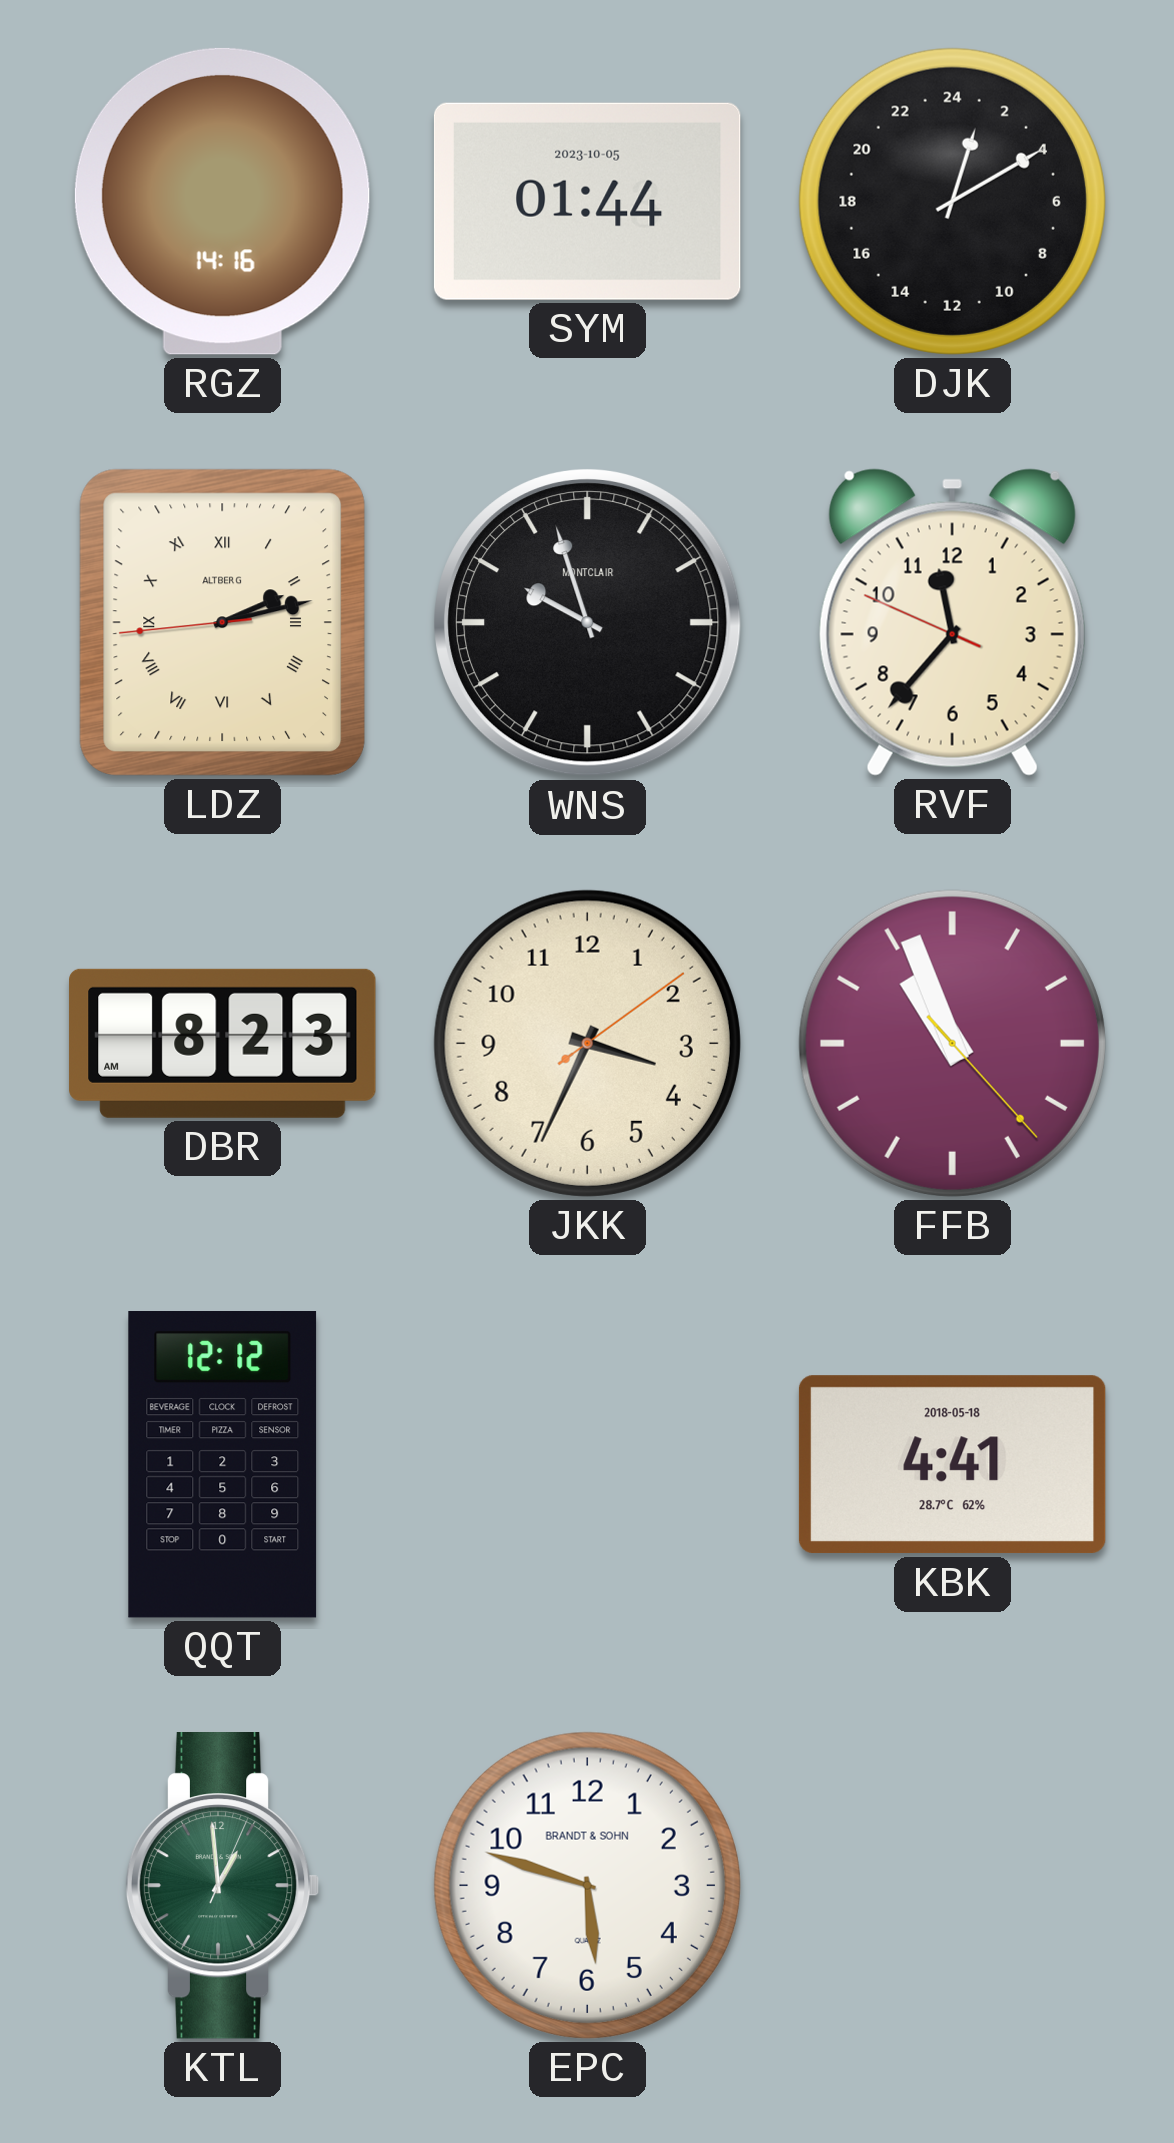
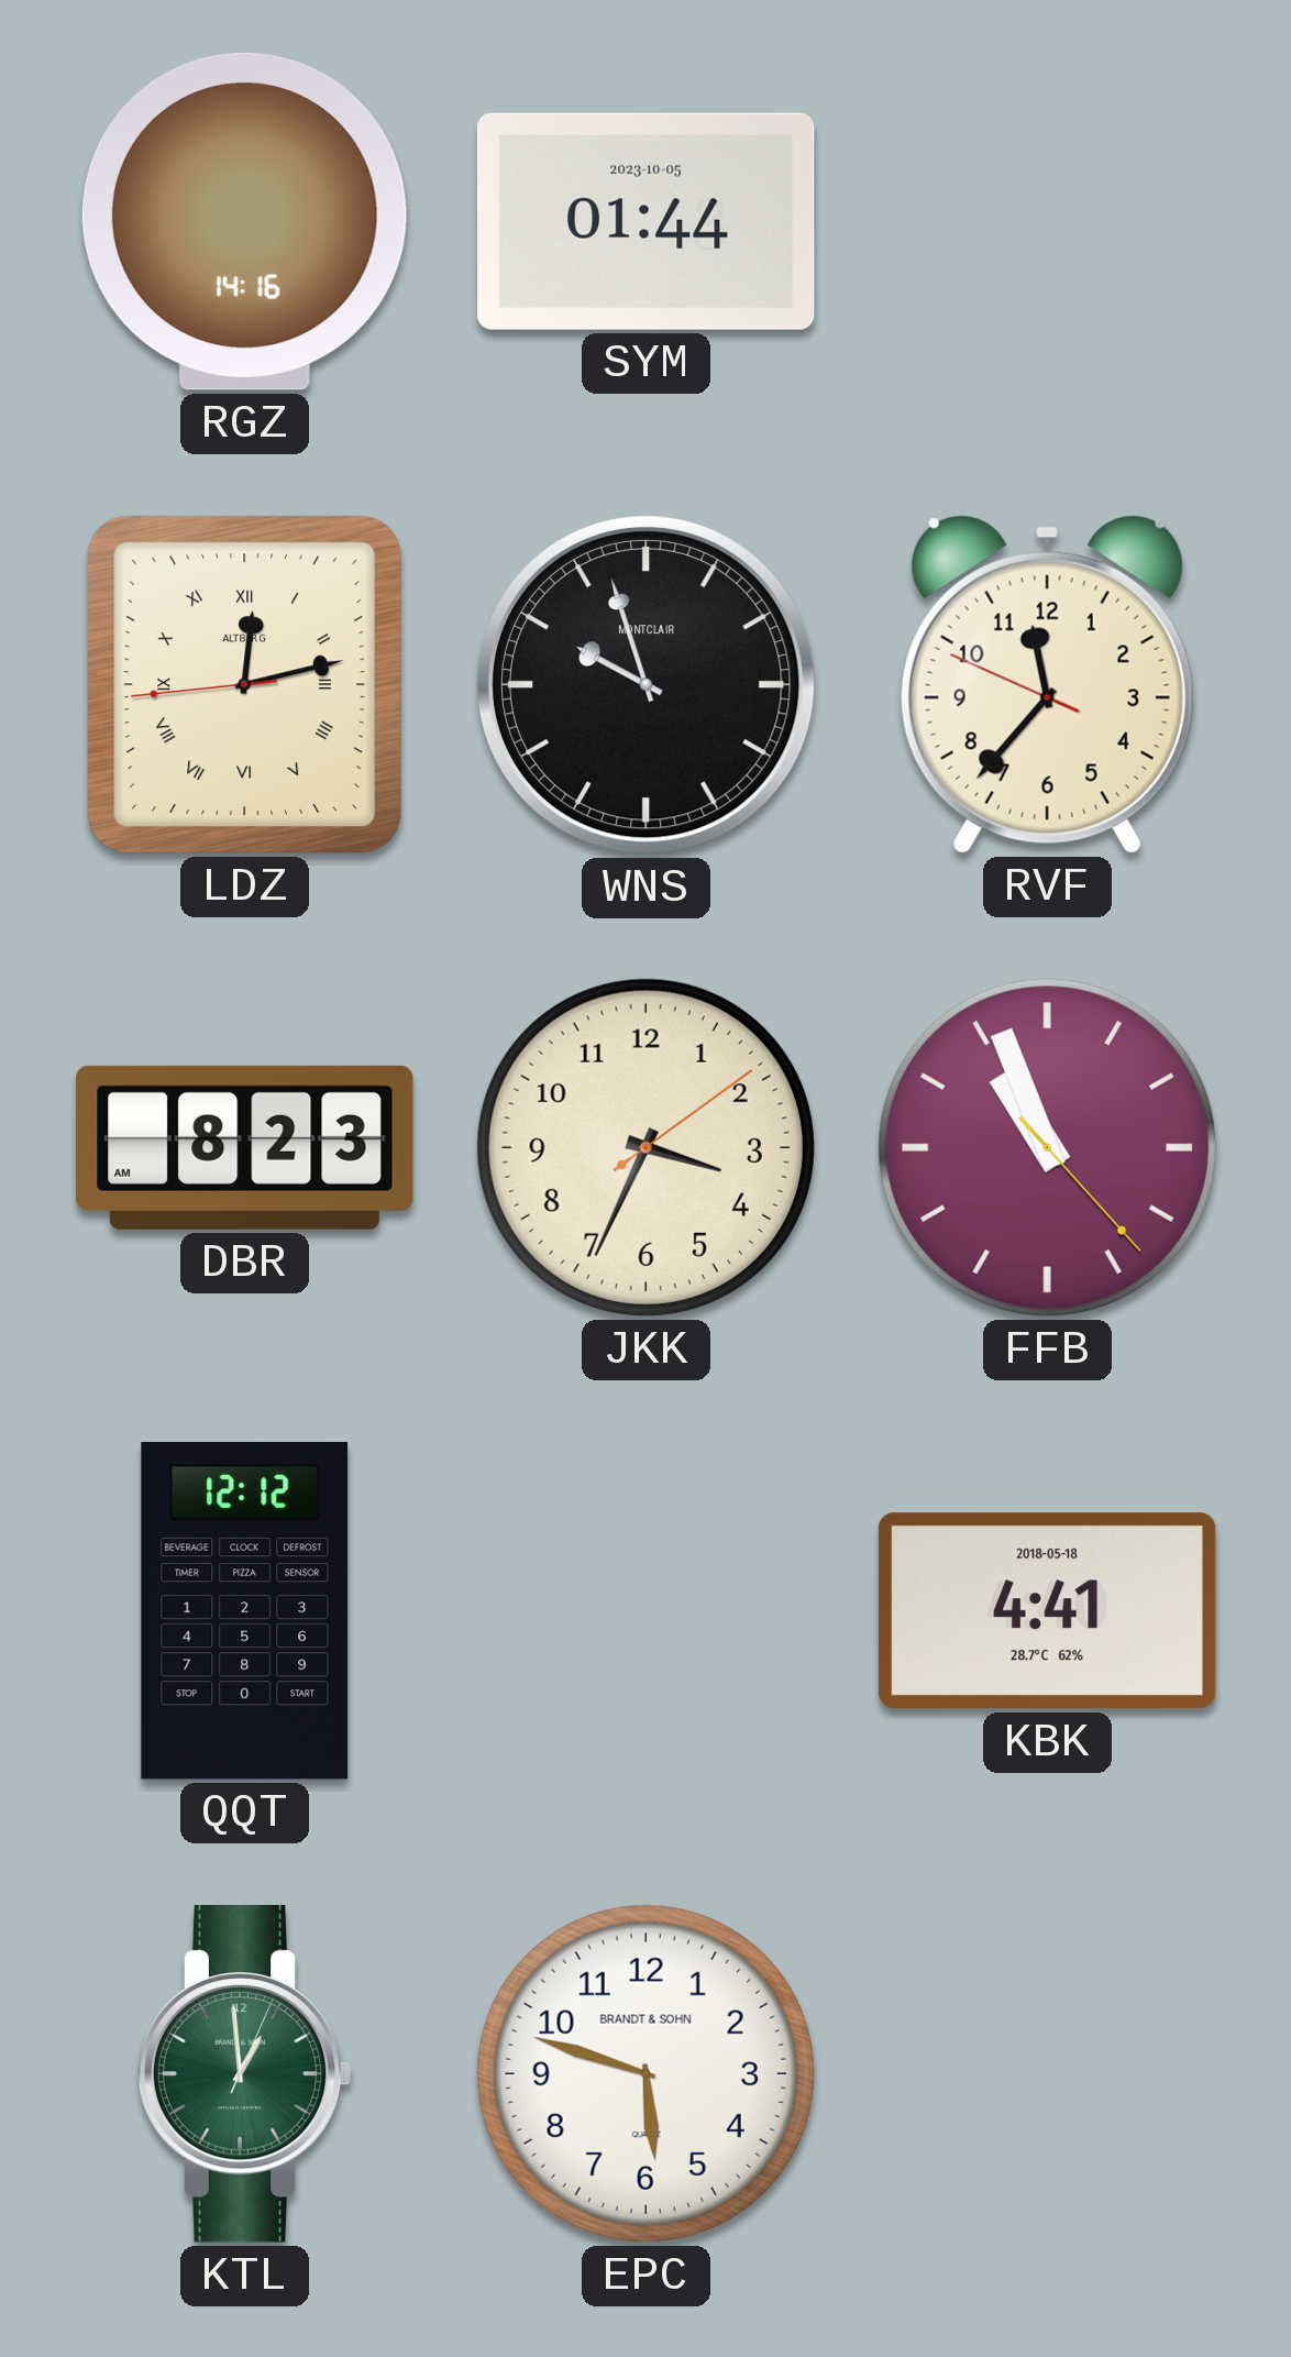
DJK: 1:10 -> none (952, 201)
LDZ: 2:12 -> 12:12 (244, 684)
